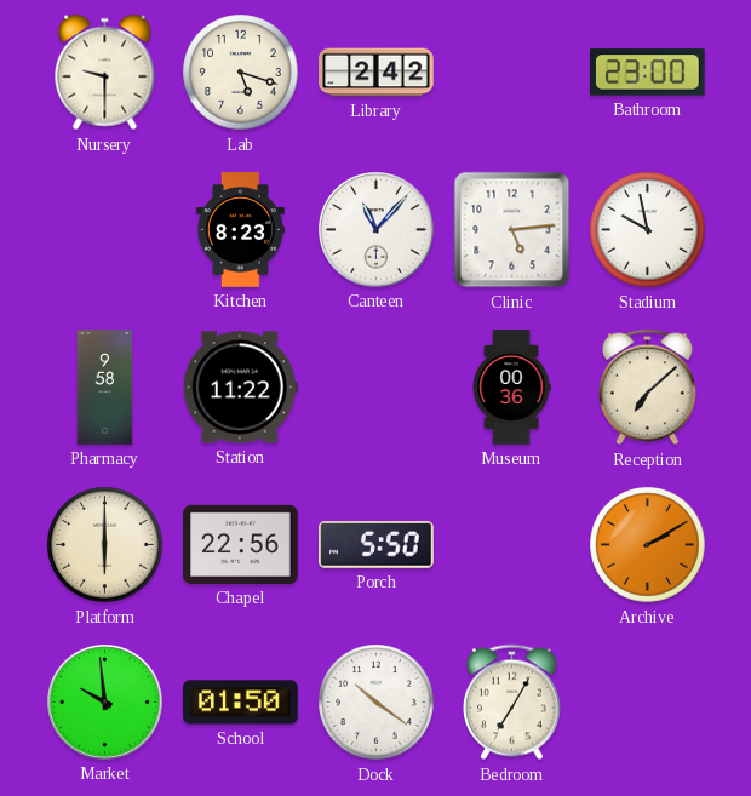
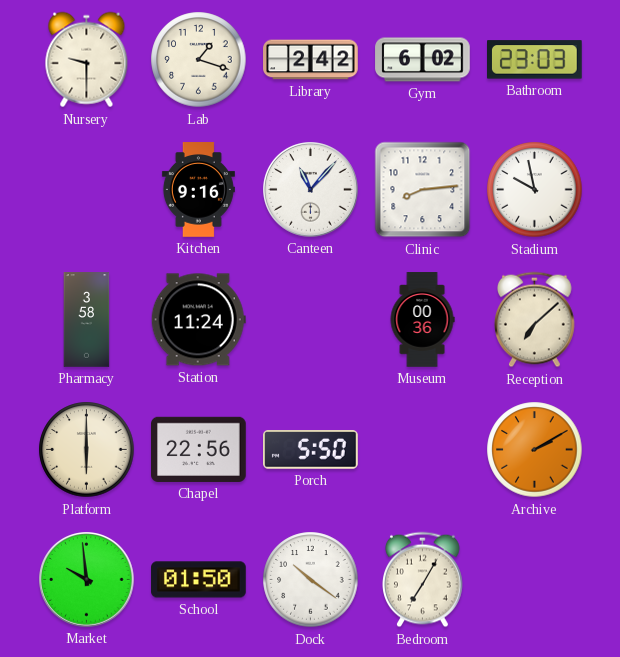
Lab: 5:18 -> 1:18 (199, 60)
Gym: none -> 6:02 (423, 60)
Bathroom: 23:00 -> 23:03 (535, 60)
Kitchen: 8:23 -> 9:16 (198, 190)
Clinic: 5:14 -> 8:14 (423, 190)
Pharmacy: 9:58 -> 3:58 (87, 320)
Station: 11:22 -> 11:24 (198, 320)
